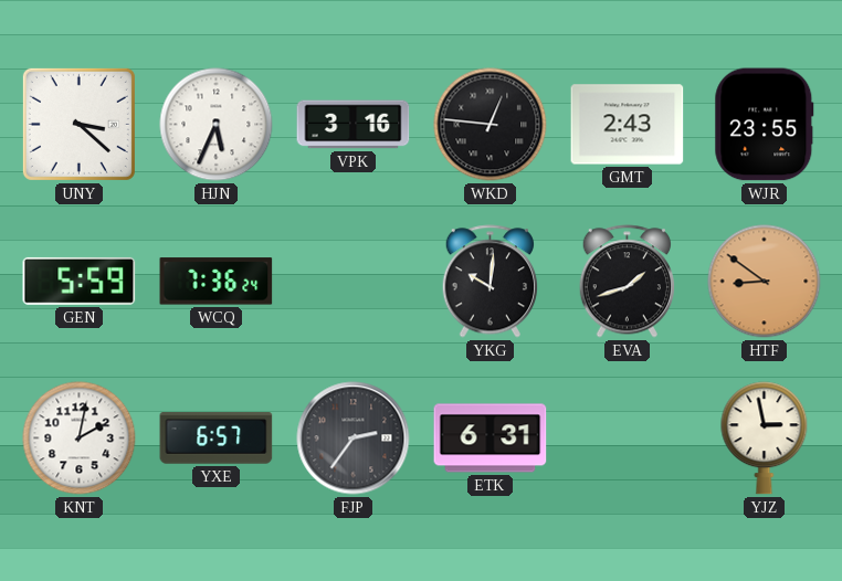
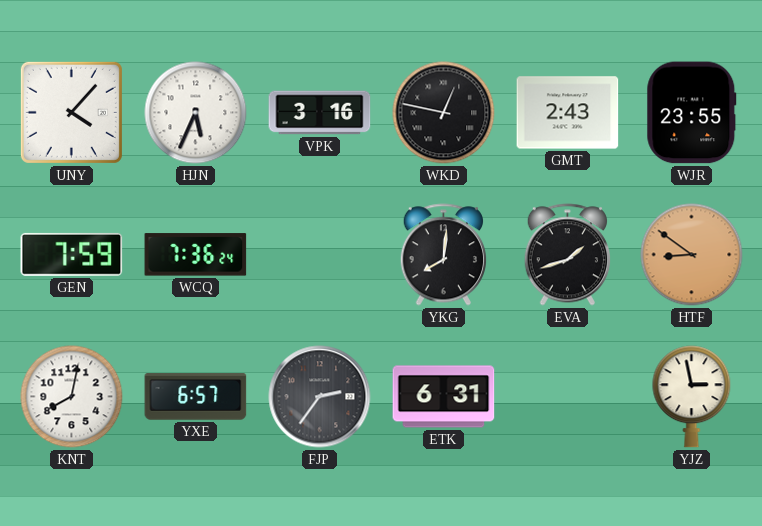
UNY: 3:22 -> 4:07 (71, 112)
WKD: 12:46 -> 12:47 (444, 113)
GEN: 5:59 -> 7:59 (72, 254)
YKG: 10:01 -> 8:01 (443, 255)
KNT: 2:02 -> 8:02 (72, 397)
